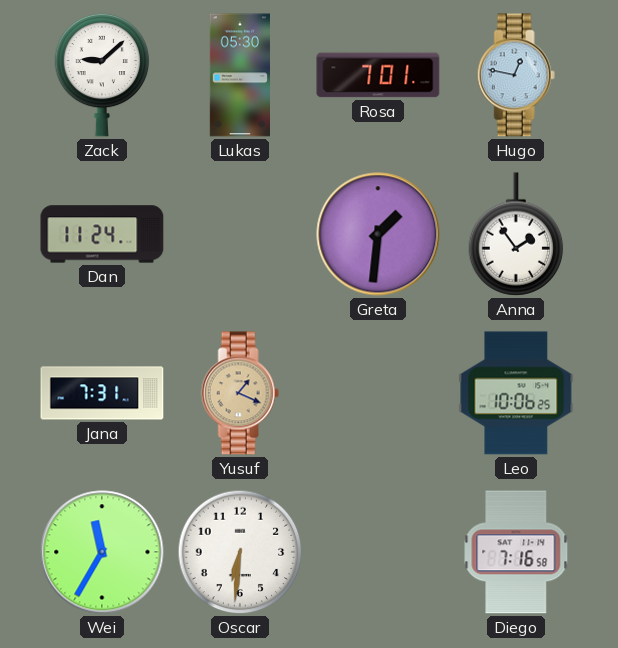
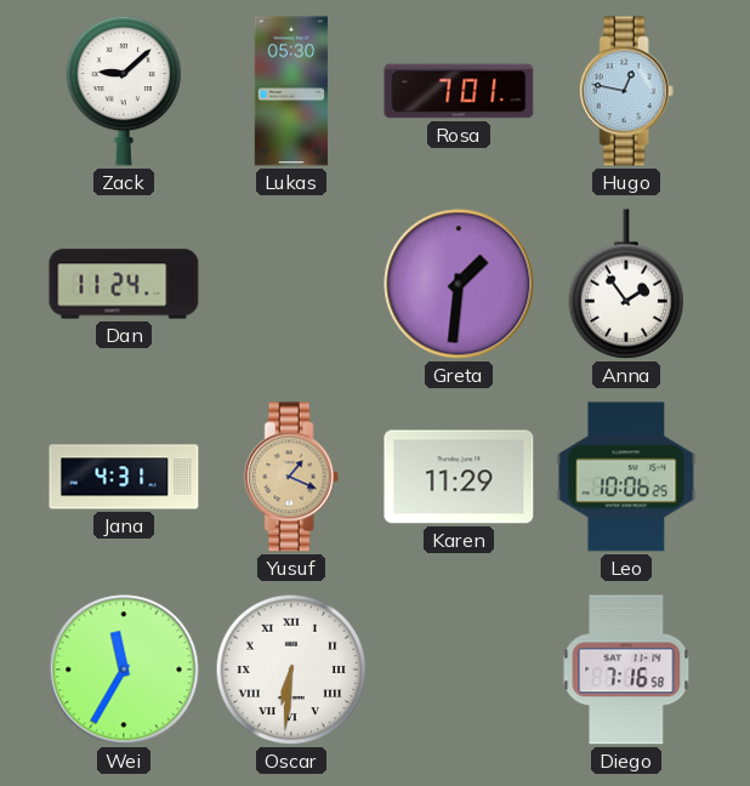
Jana: 7:31 -> 4:31 (124, 477)
Karen: none -> 11:29 (459, 477)
Oscar numerals: Arabic -> Roman (291, 670)
